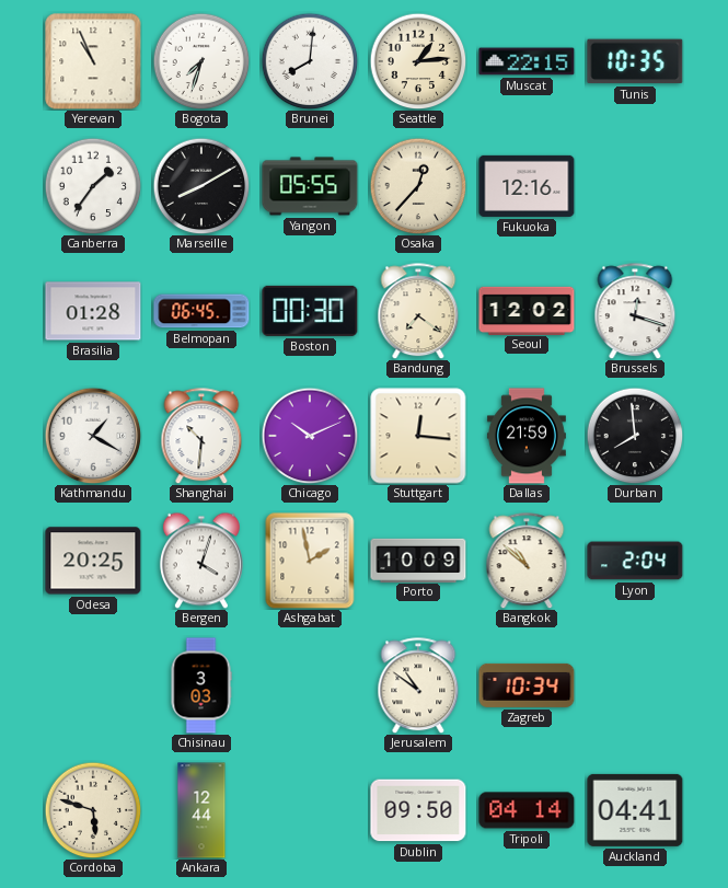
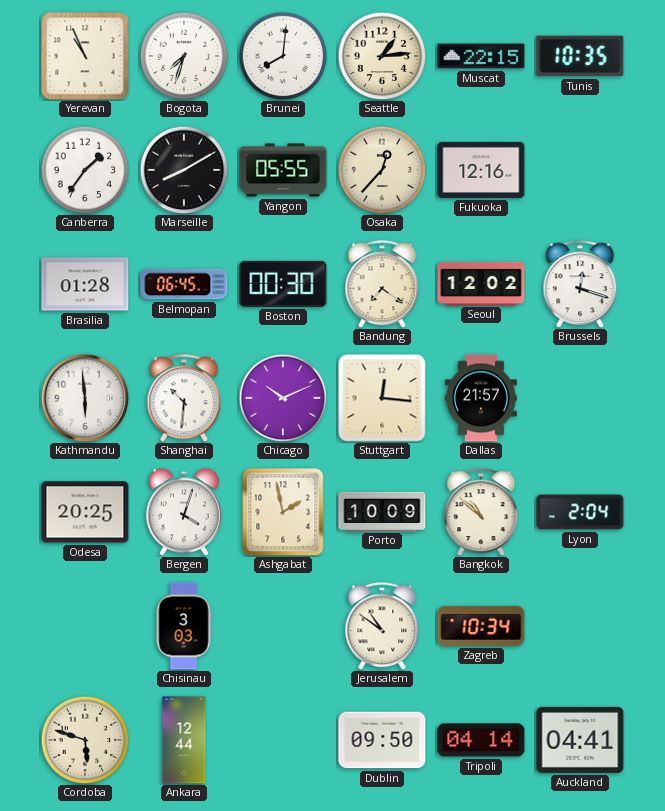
Kathmandu: 1:20 -> 5:59 (85, 398)
Dallas: 21:59 -> 21:57 (481, 398)
Durban: 7:59 -> none (635, 436)
